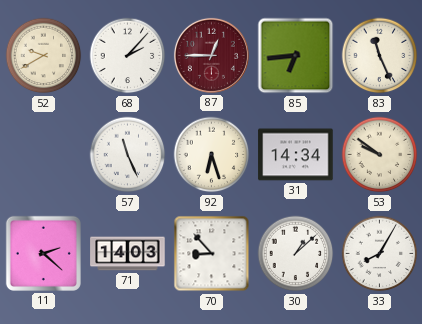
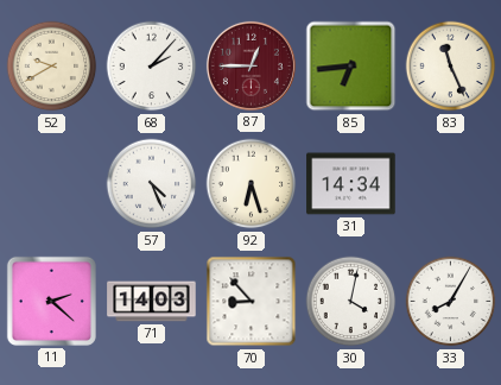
57: 11:26 -> 4:26 (152, 184)
53: 9:51 -> none (380, 155)
30: 1:08 -> 4:02 (351, 302)
